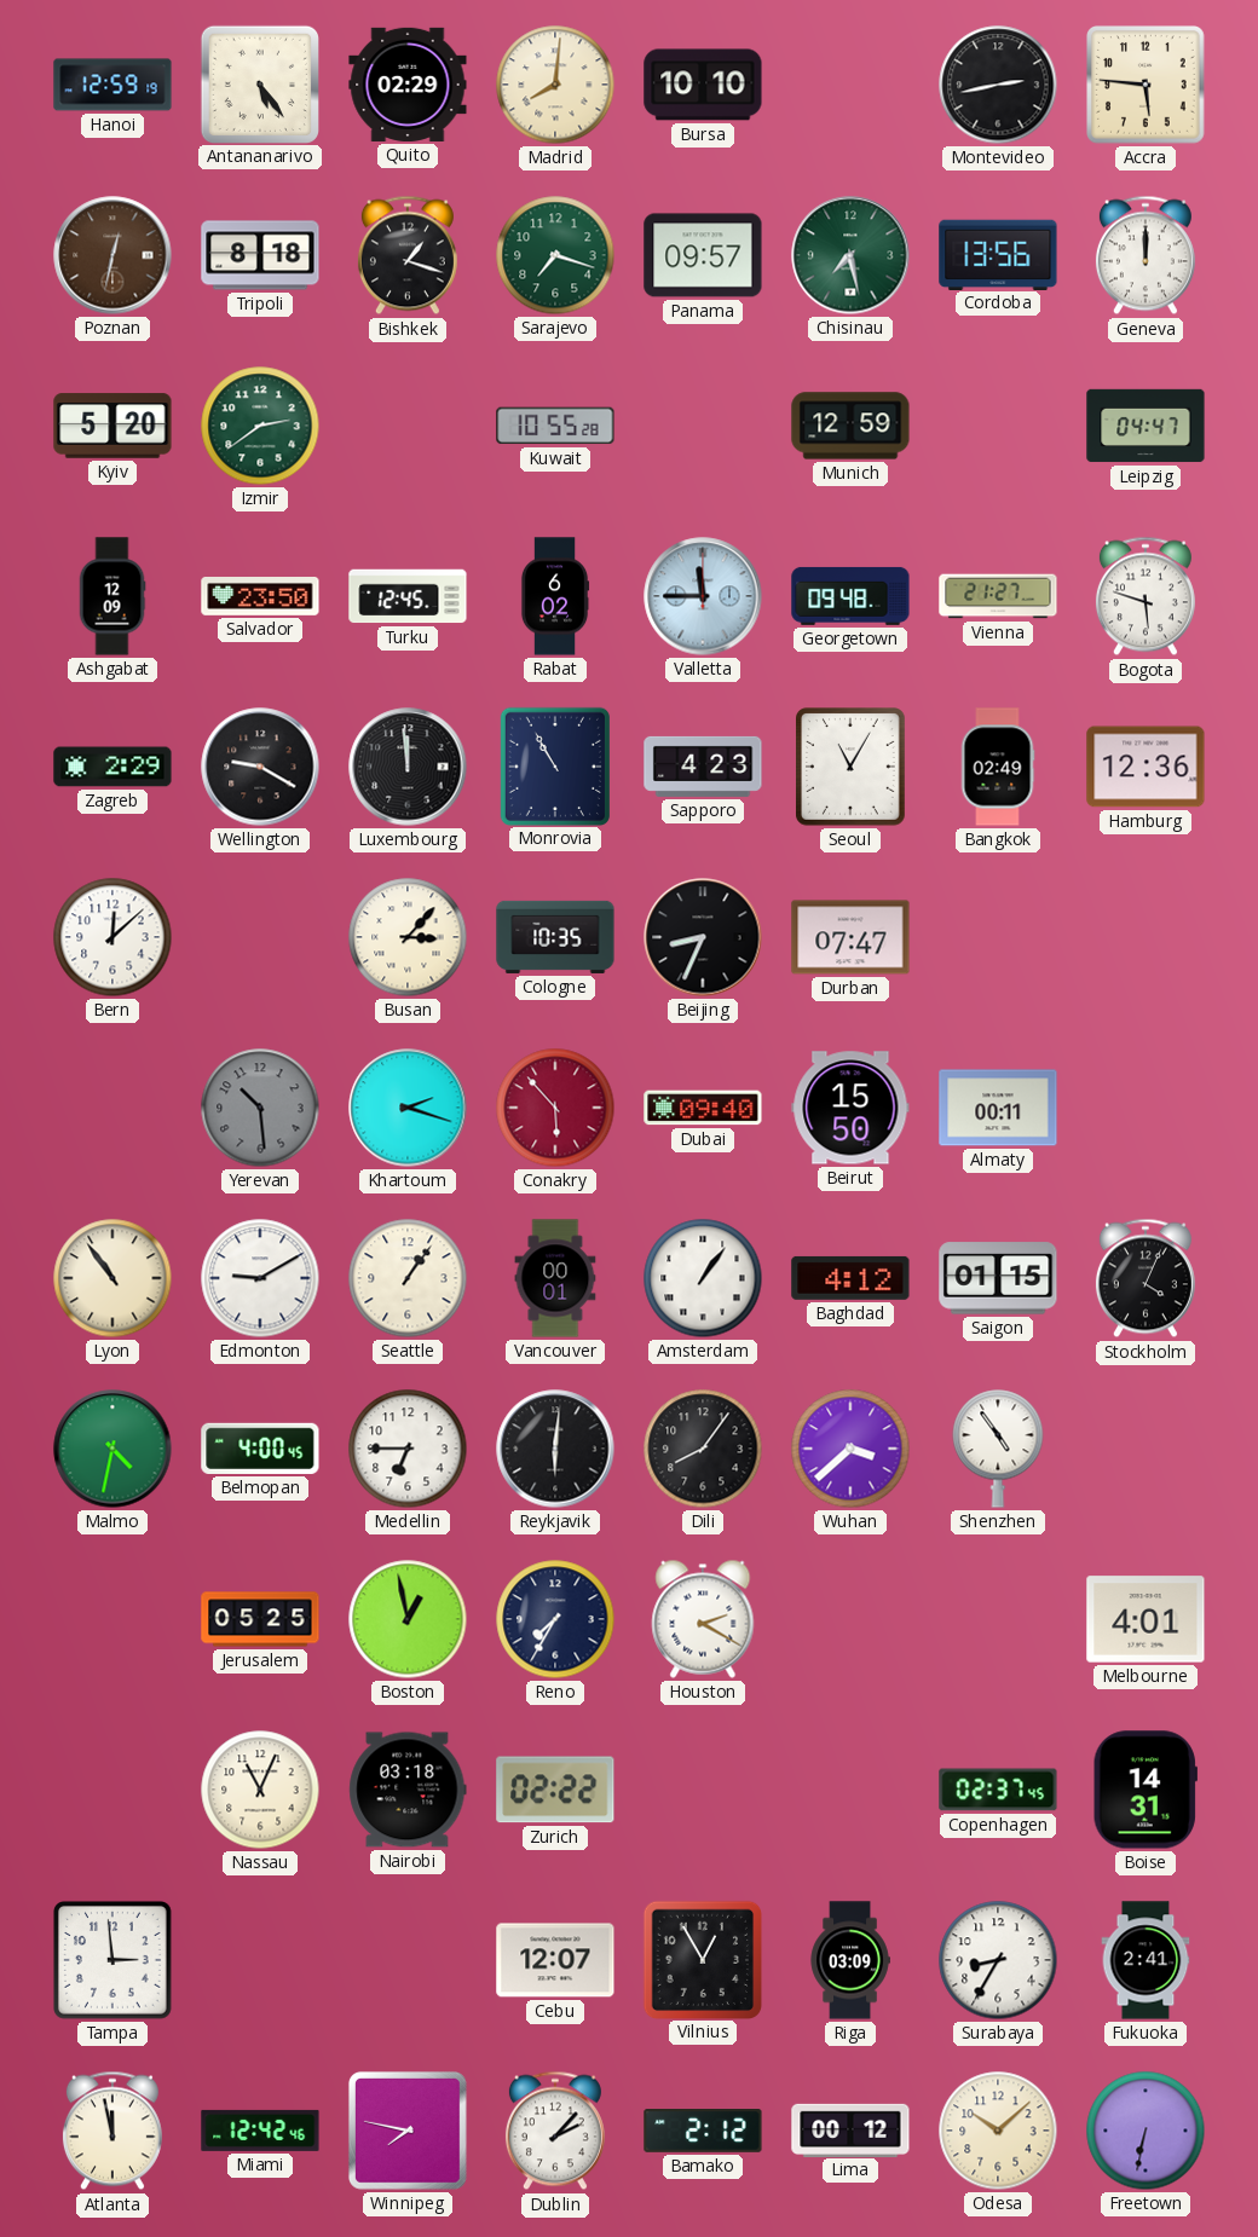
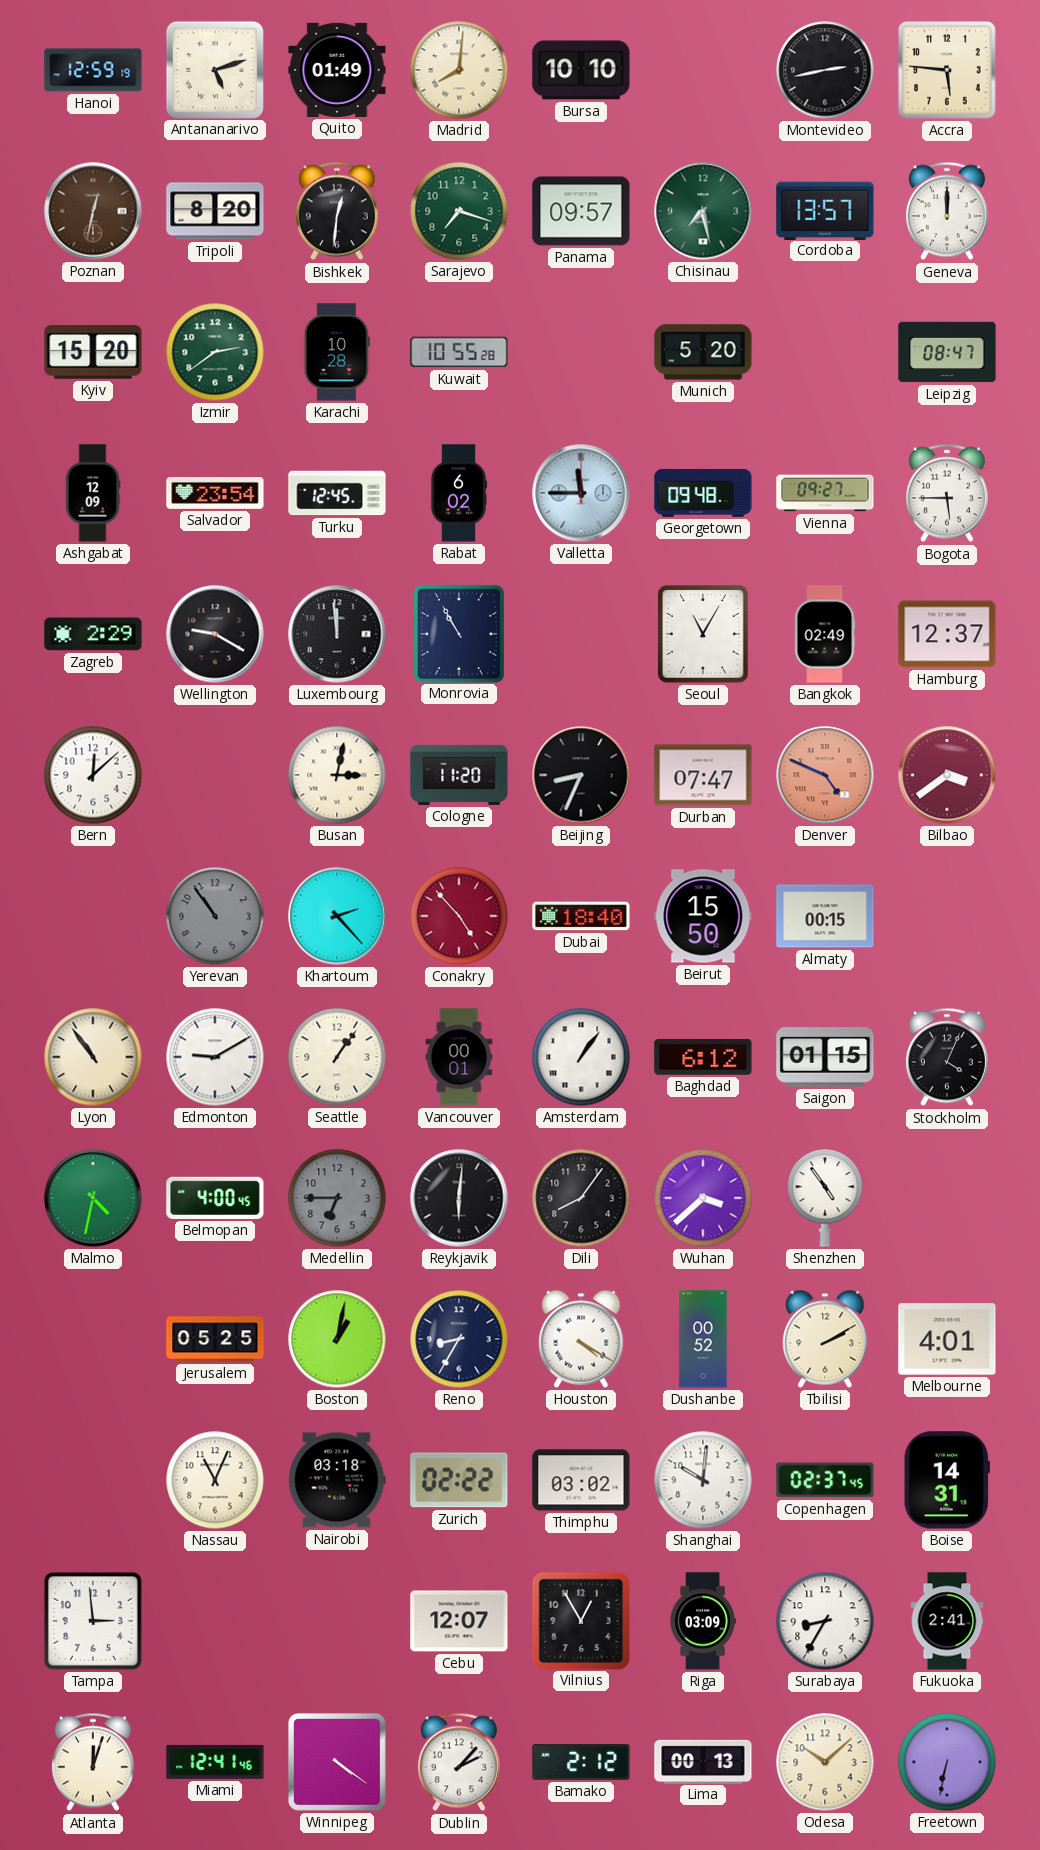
Antananarivo: 5:24 -> 5:12 (214, 69)
Quito: 02:29 -> 01:49 (337, 70)
Tripoli: 8:18 -> 8:20 (215, 211)
Bishkek: 1:18 -> 12:31 (337, 211)
Cordoba: 13:56 -> 13:57 (825, 210)
Kyiv: 5:20 -> 15:20 (93, 352)
Karachi: none -> 10:28 (337, 352)
Munich: 12:59 -> 5:20 (703, 352)
Leipzig: 04:47 -> 08:47 (947, 352)
Salvador: 23:50 -> 23:54 (215, 494)
Vienna: 21:27 -> 09:27 (825, 493)
Bogota: 5:48 -> 5:45 (947, 493)
Sapporo: 4:23 -> none (703, 767)
Hamburg: 12:36 -> 12:37 (947, 634)
Busan: 3:07 -> 3:02 (337, 775)
Cologne: 10:35 -> 11:20 (459, 775)
Denver: none -> 4:49 (825, 775)
Bilbao: none -> 3:39 (947, 775)
Yerevan: 10:29 -> 10:54 (215, 916)
Khartoum: 2:18 -> 2:23 (337, 916)
Conakry: 5:53 -> 4:53 (459, 916)
Dubai: 09:40 -> 18:40 (581, 916)
Almaty: 00:11 -> 00:15 (825, 916)
Baghdad: 4:12 -> 6:12 (703, 1057)
Medellin dial: white -> grey (337, 1198)
Boston: 12:58 -> 1:02 (337, 1339)
Reno: 7:35 -> 8:35 (459, 1339)
Houston: 2:20 -> 4:20 (581, 1339)
Dushanbe: none -> 00:52 (703, 1339)
Tbilisi: none -> 2:10 (825, 1339)
Thimphu: none -> 03:02 (581, 1480)
Shanghai: none -> 10:01 (703, 1480)
Atlanta: 11:58 -> 12:03 (93, 1762)
Miami: 12:42 -> 12:41 (215, 1762)
Winnipeg: 7:47 -> 4:21 (337, 1762)
Lima: 00:12 -> 00:13 (703, 1761)
